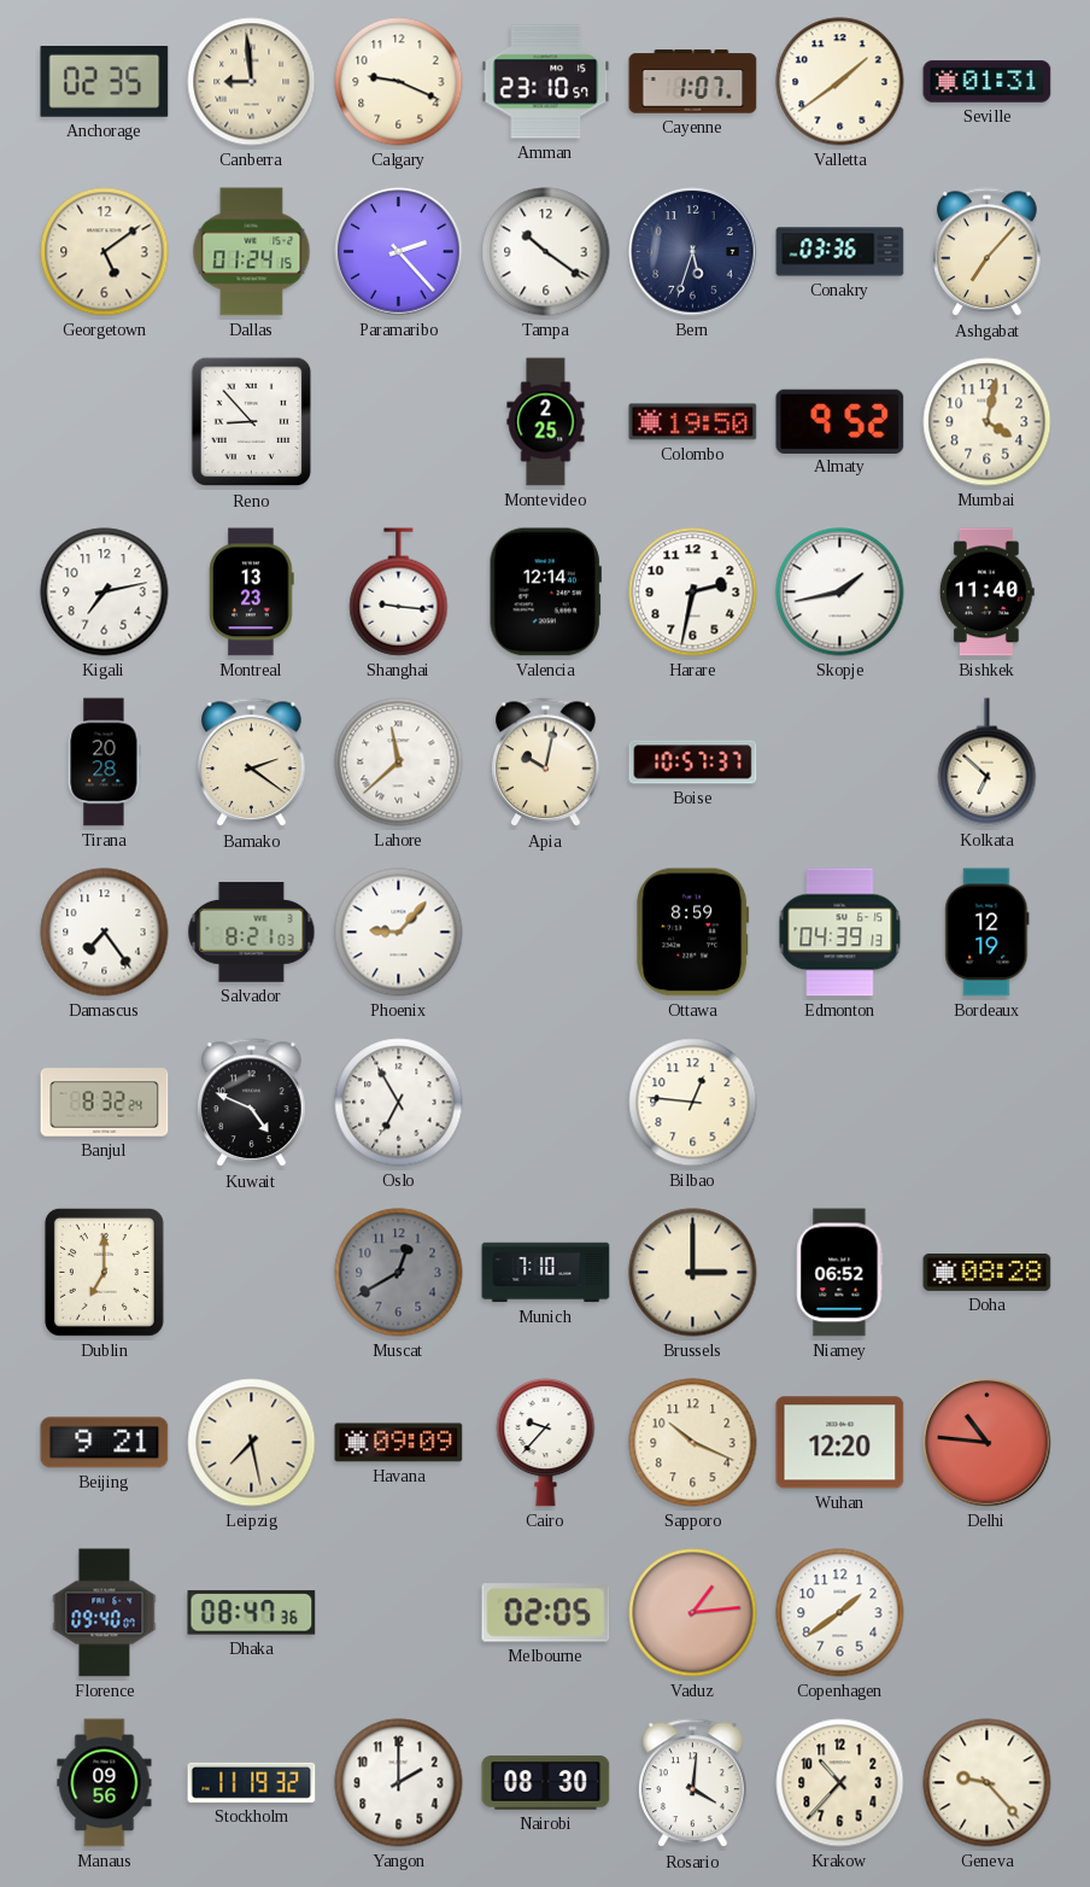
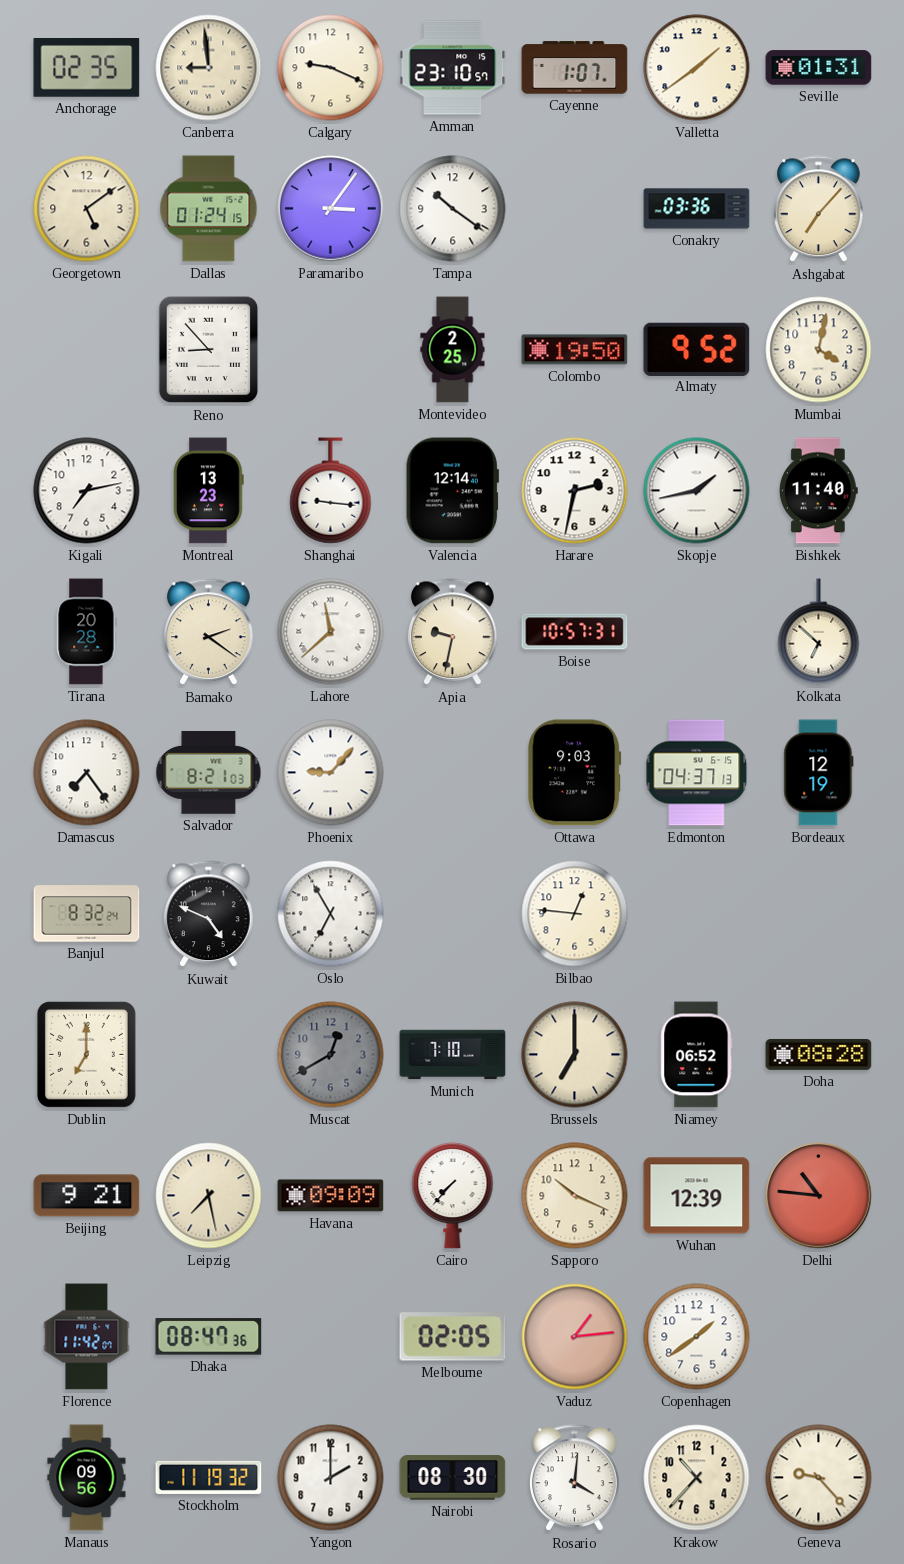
Paramaribo: 2:23 -> 3:06 (331, 209)
Bern: 5:33 -> none (693, 252)
Apia: 10:02 -> 9:32 (453, 632)
Boise: 10:57:37 -> 10:57:31 (575, 632)
Ottawa: 8:59 -> 9:03 (575, 773)
Edmonton: 04:39 -> 04:37 (697, 773)
Brussels: 3:00 -> 7:00 (575, 1055)
Cairo: 9:37 -> 7:37 (453, 1196)
Wuhan: 12:20 -> 12:39 (697, 1196)
Florence: 09:40 -> 11:42 (87, 1337)
